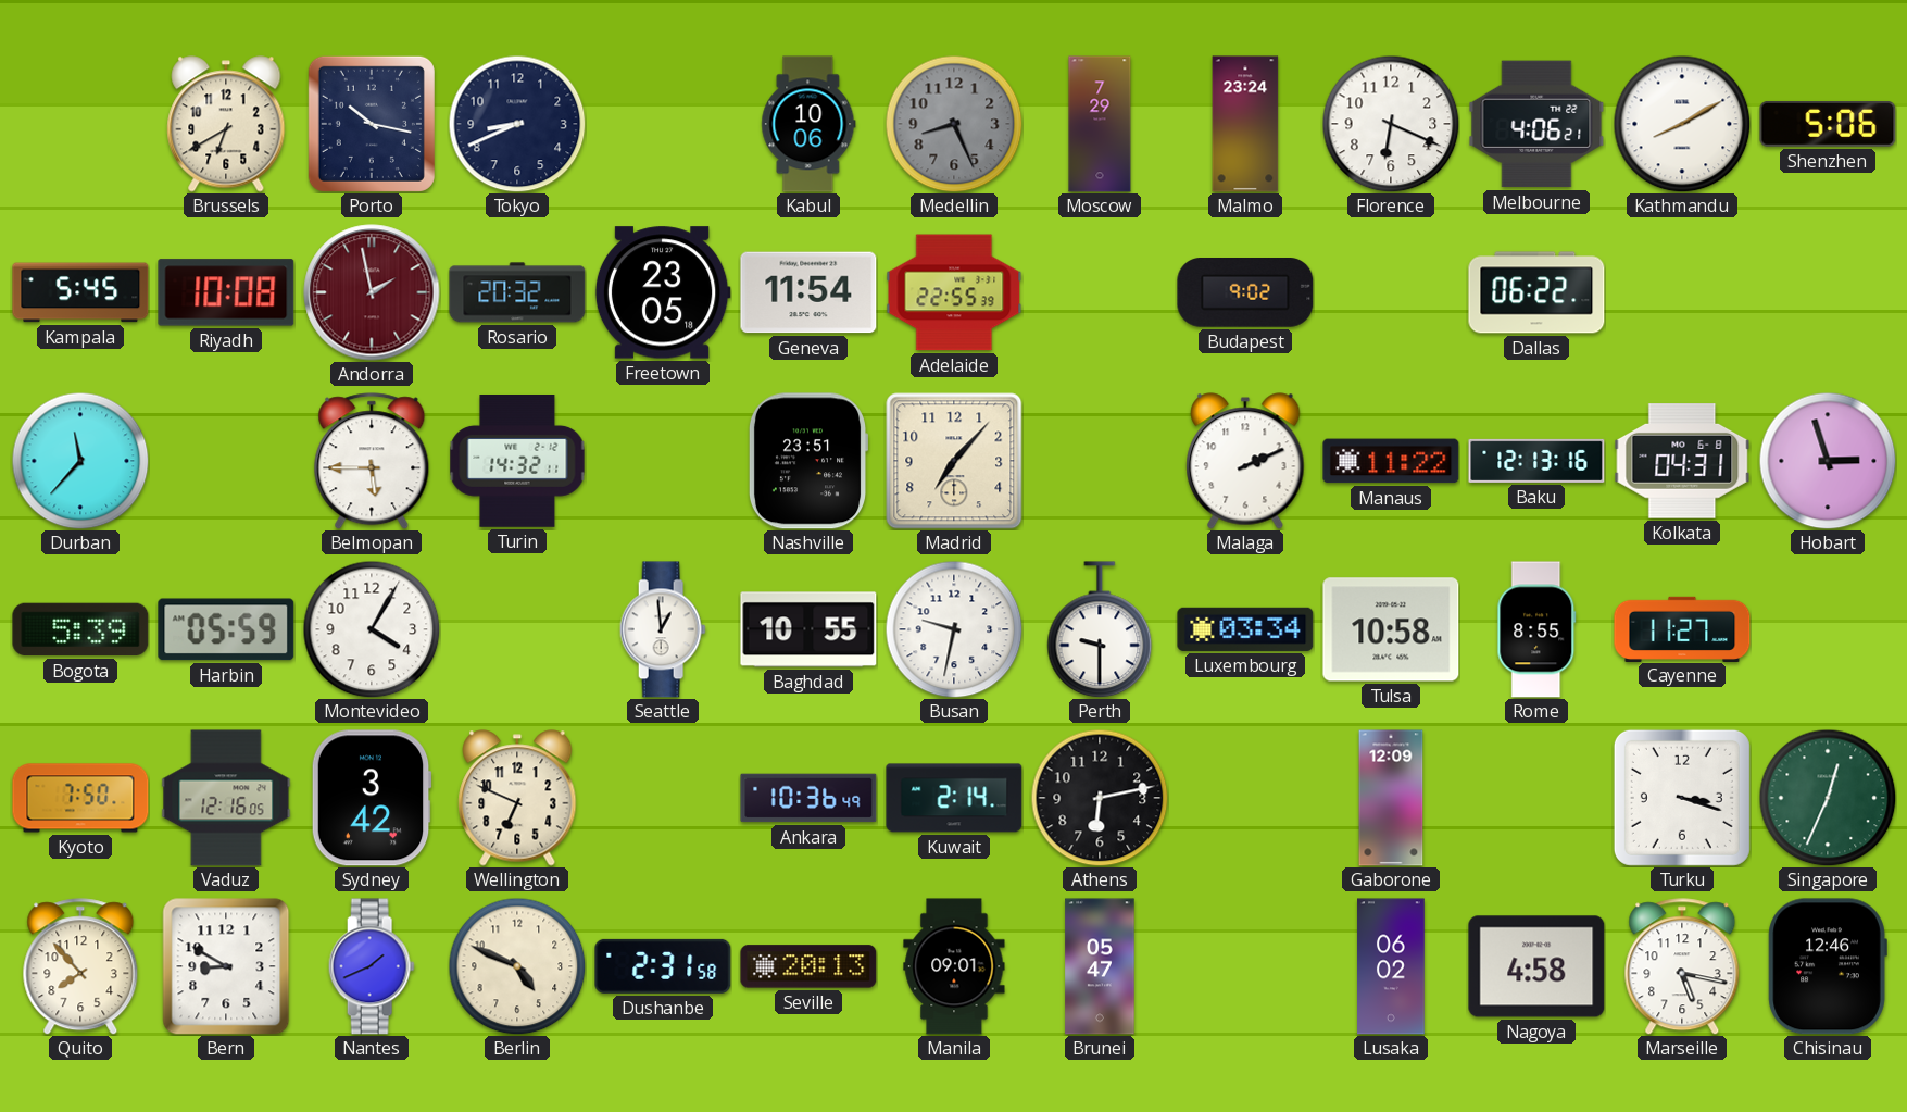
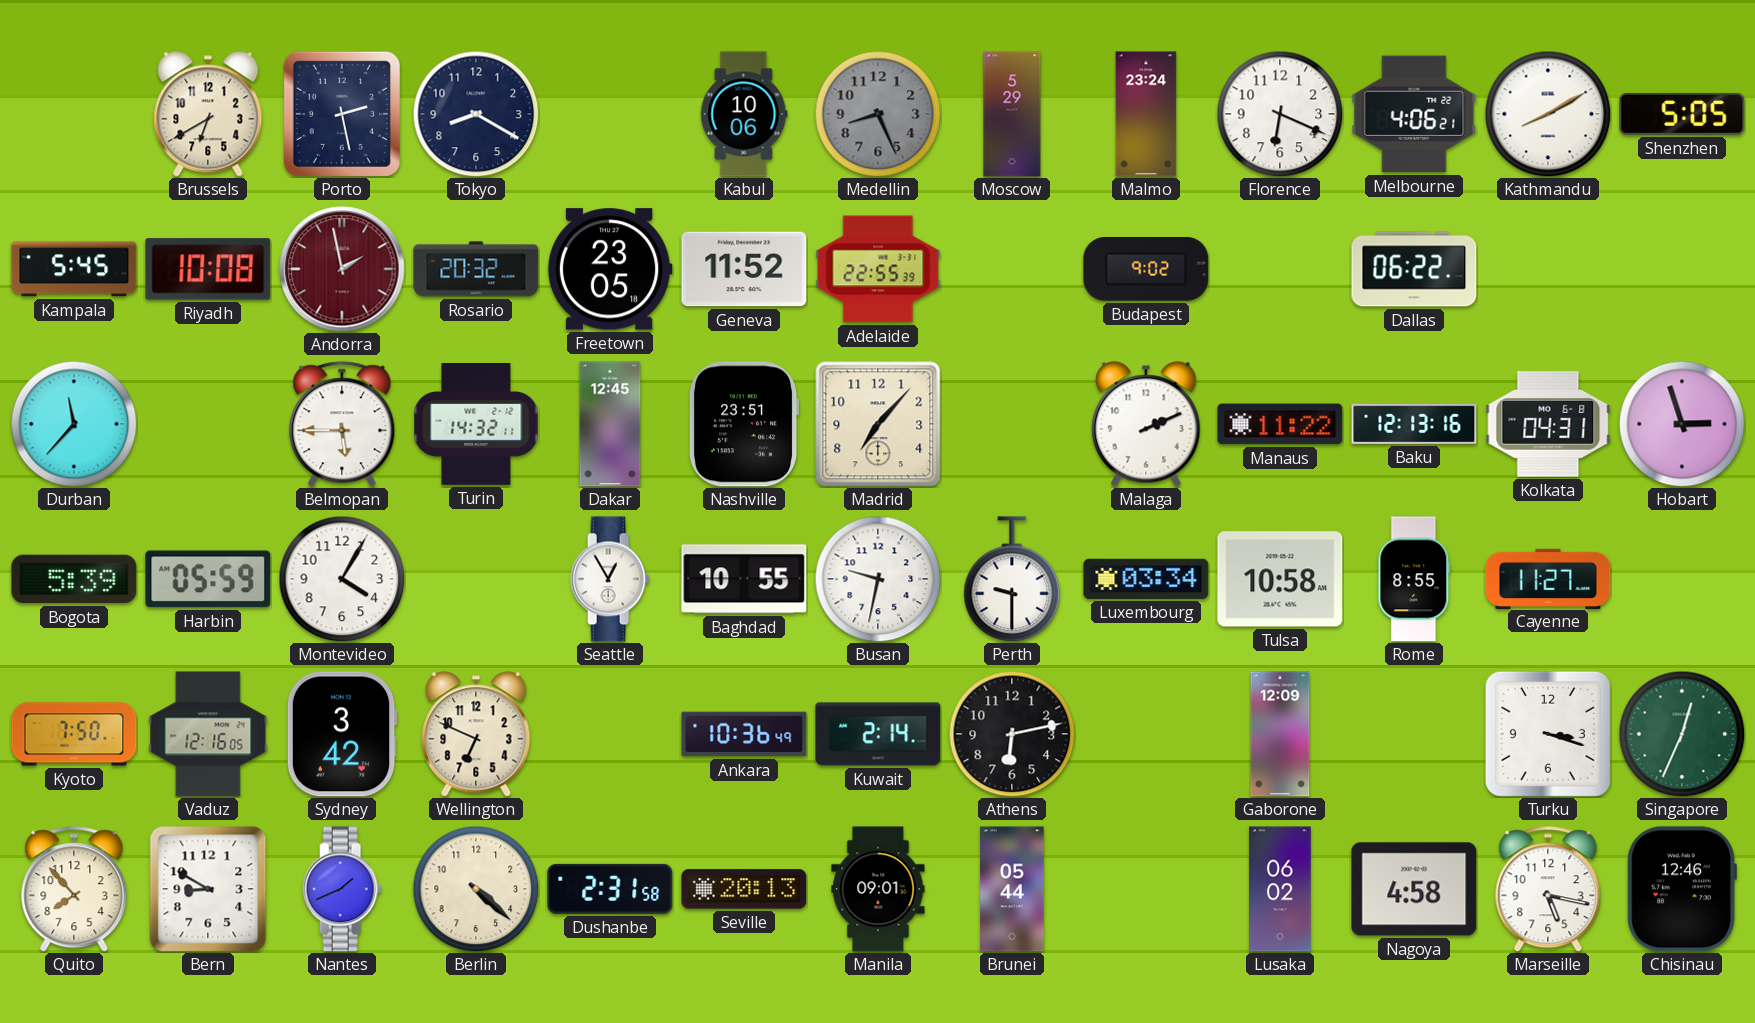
Porto: 10:17 -> 2:28 (342, 114)
Tokyo: 8:41 -> 8:20 (476, 114)
Moscow: 7:29 -> 5:29 (1012, 114)
Shenzhen: 5:06 -> 5:05 (1682, 114)
Geneva: 11:54 -> 11:52 (744, 269)
Dakar: none -> 12:45 (610, 424)
Seattle: 12:59 -> 12:55 (610, 579)
Berlin: 4:49 -> 4:22 (476, 889)
Brunei: 05:47 -> 05:44 (1012, 889)
